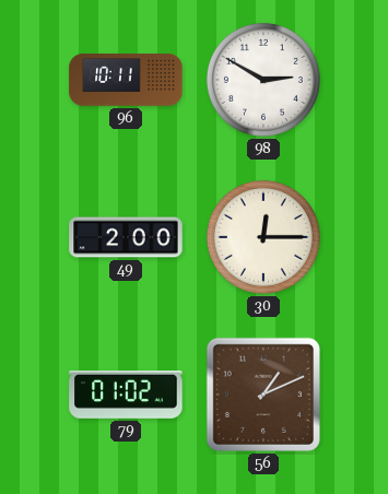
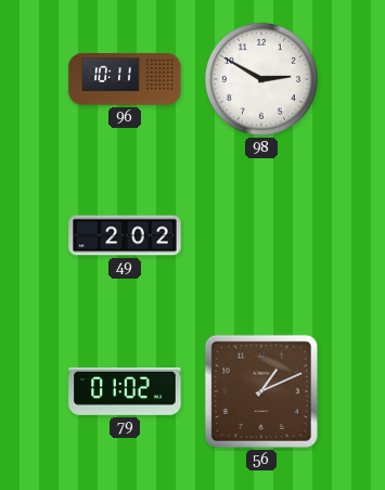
49: 2:00 -> 2:02 (125, 235)
30: 12:15 -> none (263, 237)
